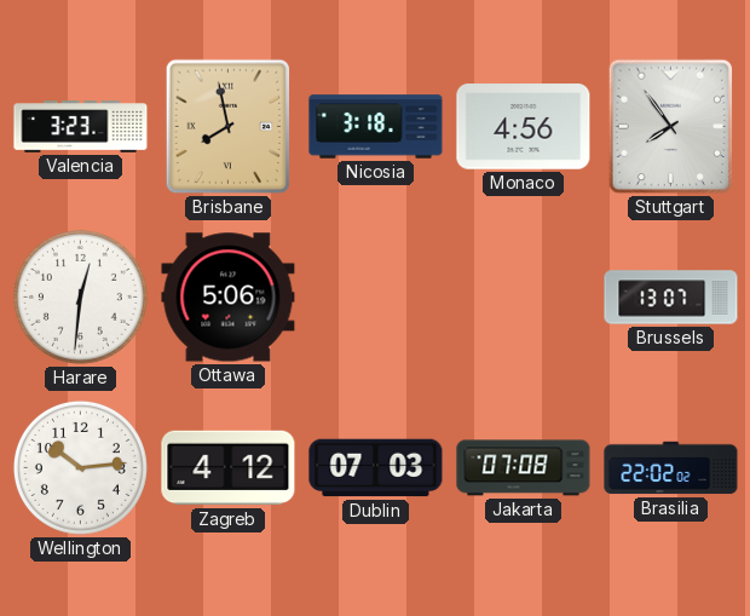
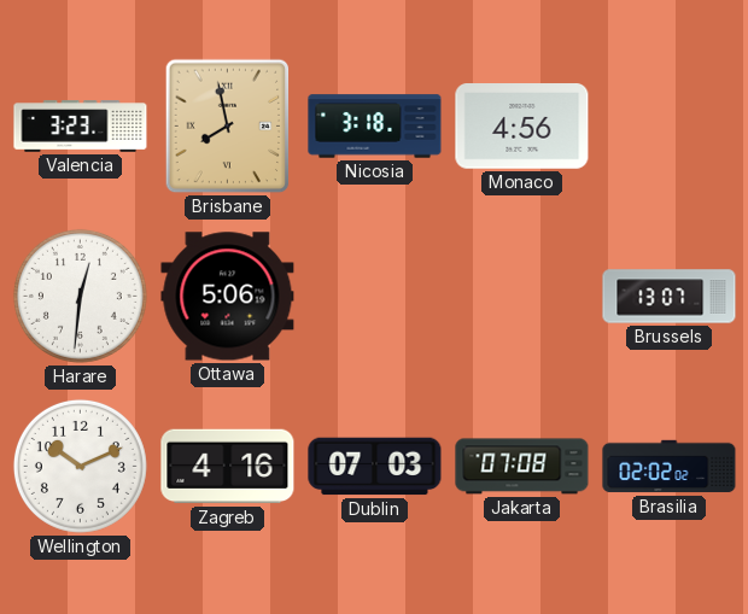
Stuttgart: 7:54 -> none (671, 127)
Wellington: 10:14 -> 10:11 (80, 466)
Zagreb: 4:12 -> 4:16 (228, 467)
Brasilia: 22:02 -> 02:02 (670, 467)
